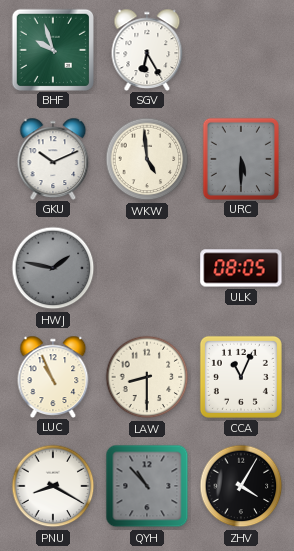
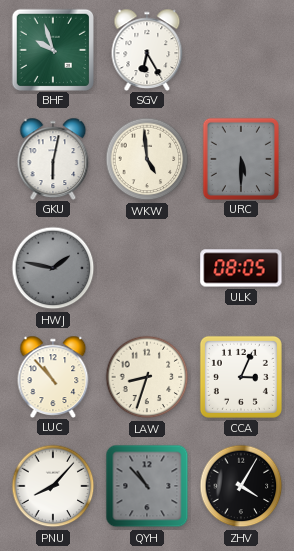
GKU: 10:11 -> 6:02 (53, 158)
LUC: 10:56 -> 10:53 (53, 376)
LAW: 8:30 -> 8:33 (147, 377)
CCA: 11:04 -> 3:04 (241, 377)
PNU: 8:20 -> 8:07 (53, 486)
